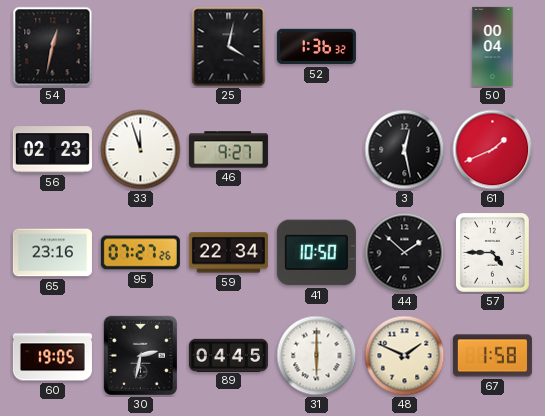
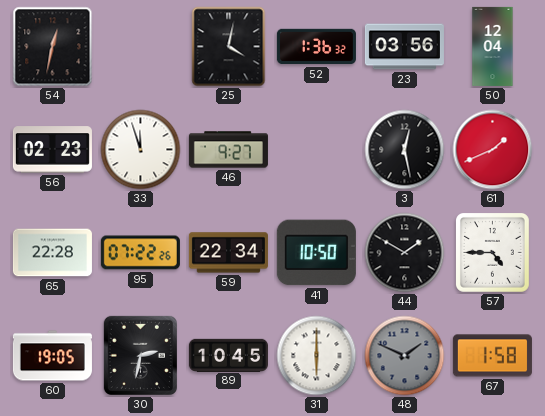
23: none -> 03:56 (404, 47)
50: 00:04 -> 12:04 (493, 46)
65: 23:16 -> 22:28 (52, 253)
95: 07:27 -> 07:22 (140, 253)
44: 1:52 -> 1:50 (405, 253)
89: 04:45 -> 10:45 (228, 355)
48 dial: cream -> grey (405, 356)
